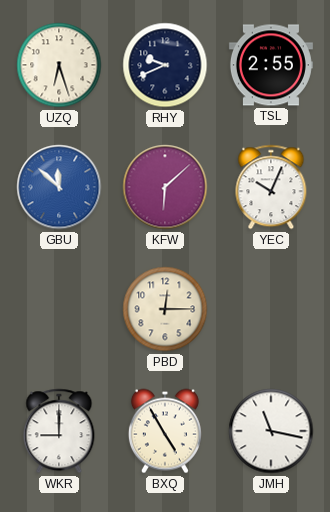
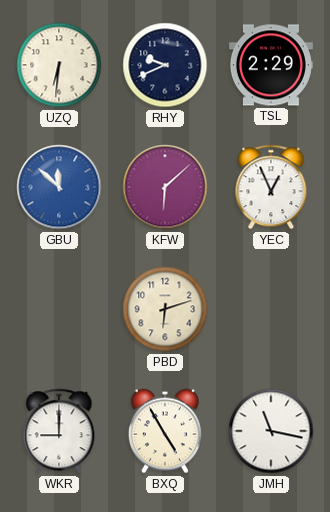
UZQ: 6:27 -> 6:31 (59, 65)
TSL: 2:55 -> 2:29 (271, 65)
YEC: 10:04 -> 12:56 (271, 187)
PBD: 12:15 -> 6:12 (165, 309)
